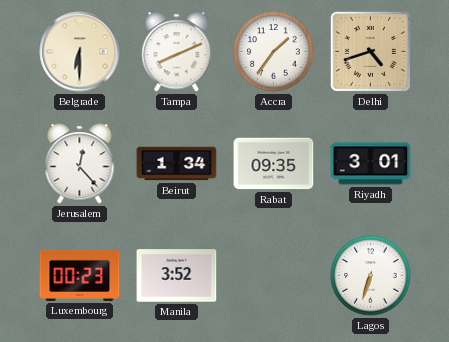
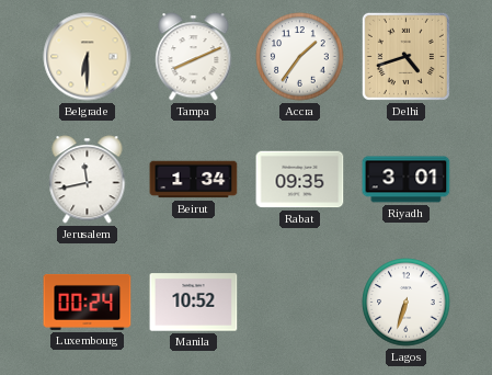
Jerusalem: 12:23 -> 11:43 (88, 180)
Luxembourg: 00:23 -> 00:24 (88, 302)
Manila: 3:52 -> 10:52 (194, 303)
